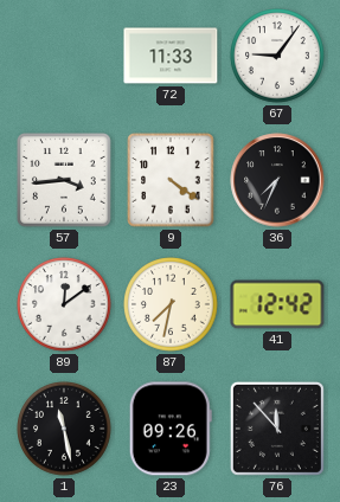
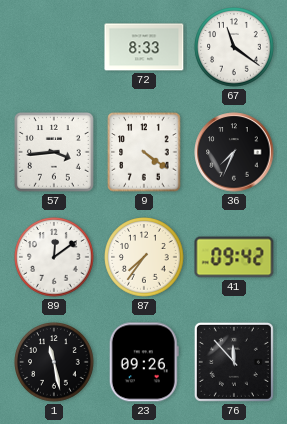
72: 11:33 -> 8:33 (144, 47)
67: 9:06 -> 11:21 (234, 47)
87: 7:32 -> 7:36 (144, 257)
41: 12:42 -> 09:42 (234, 257)
